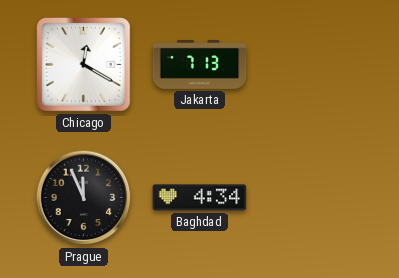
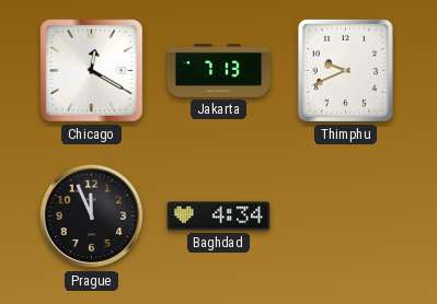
Thimphu: none -> 9:41 (345, 70)
